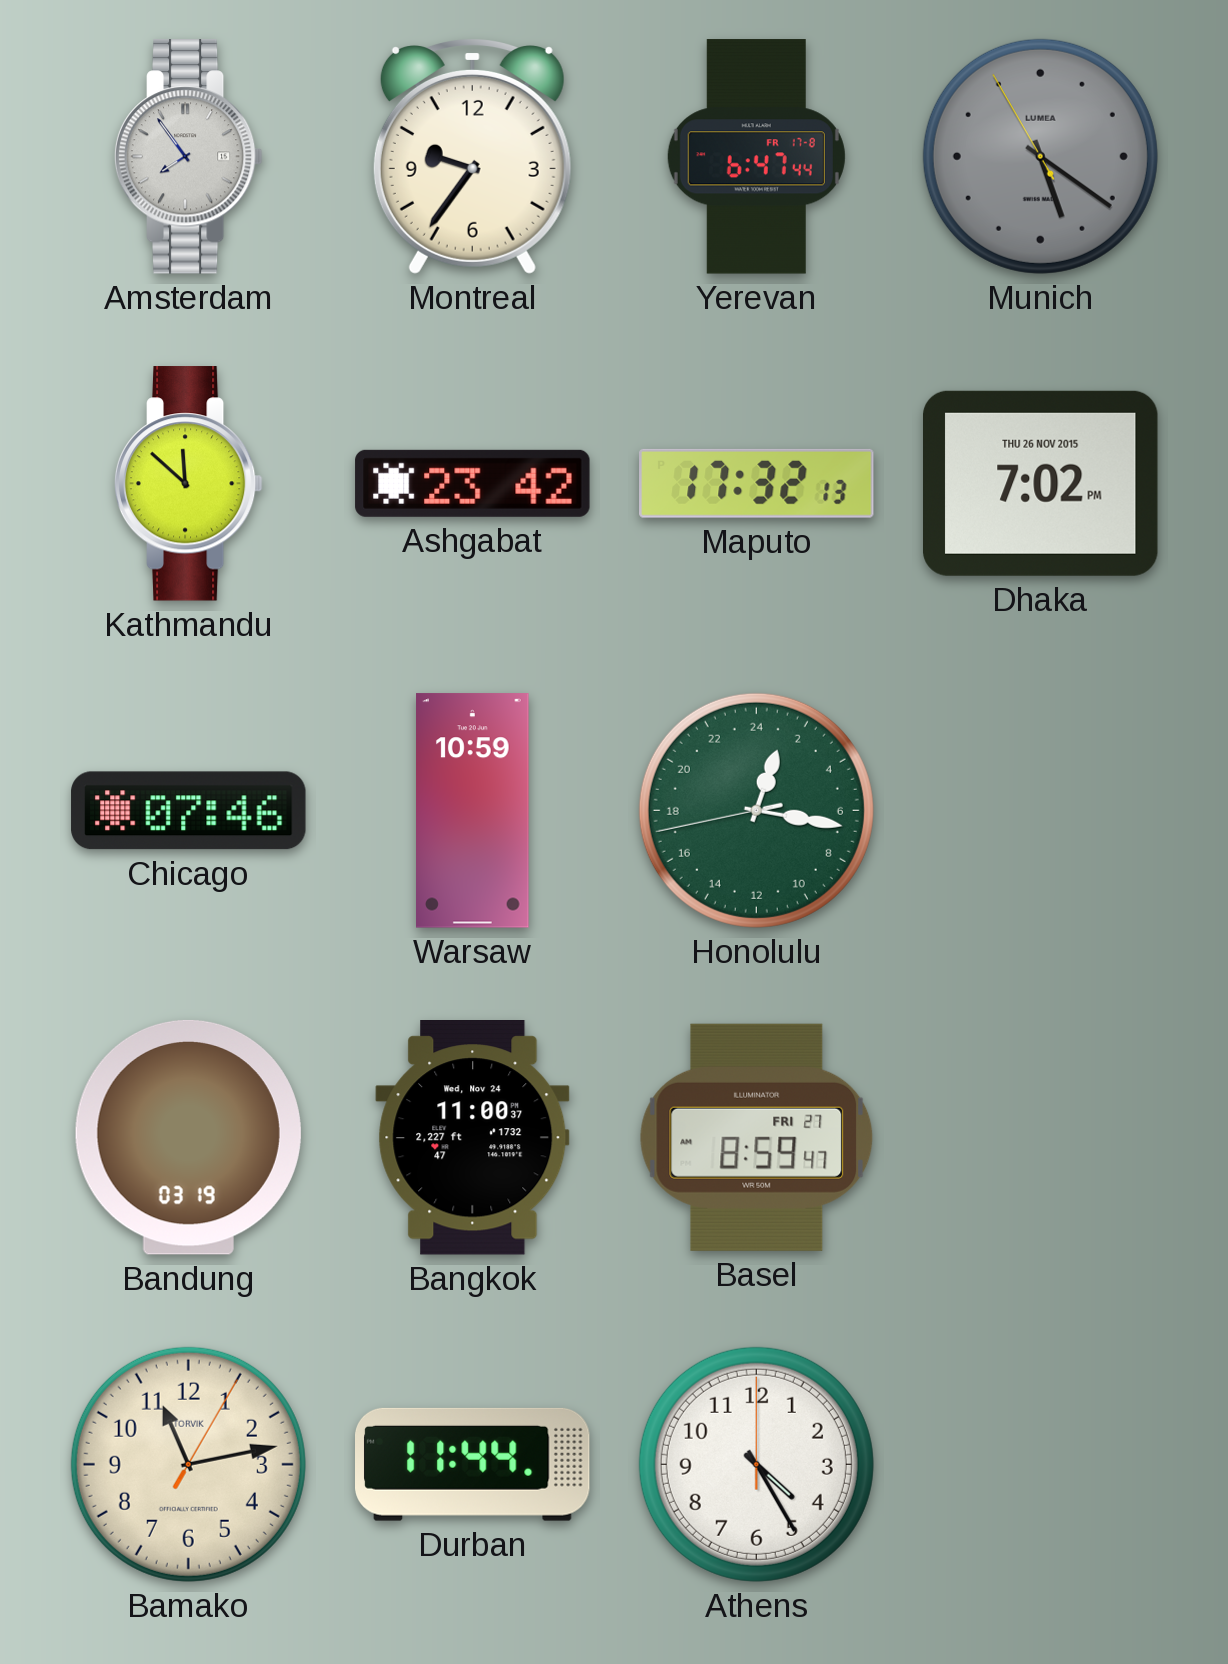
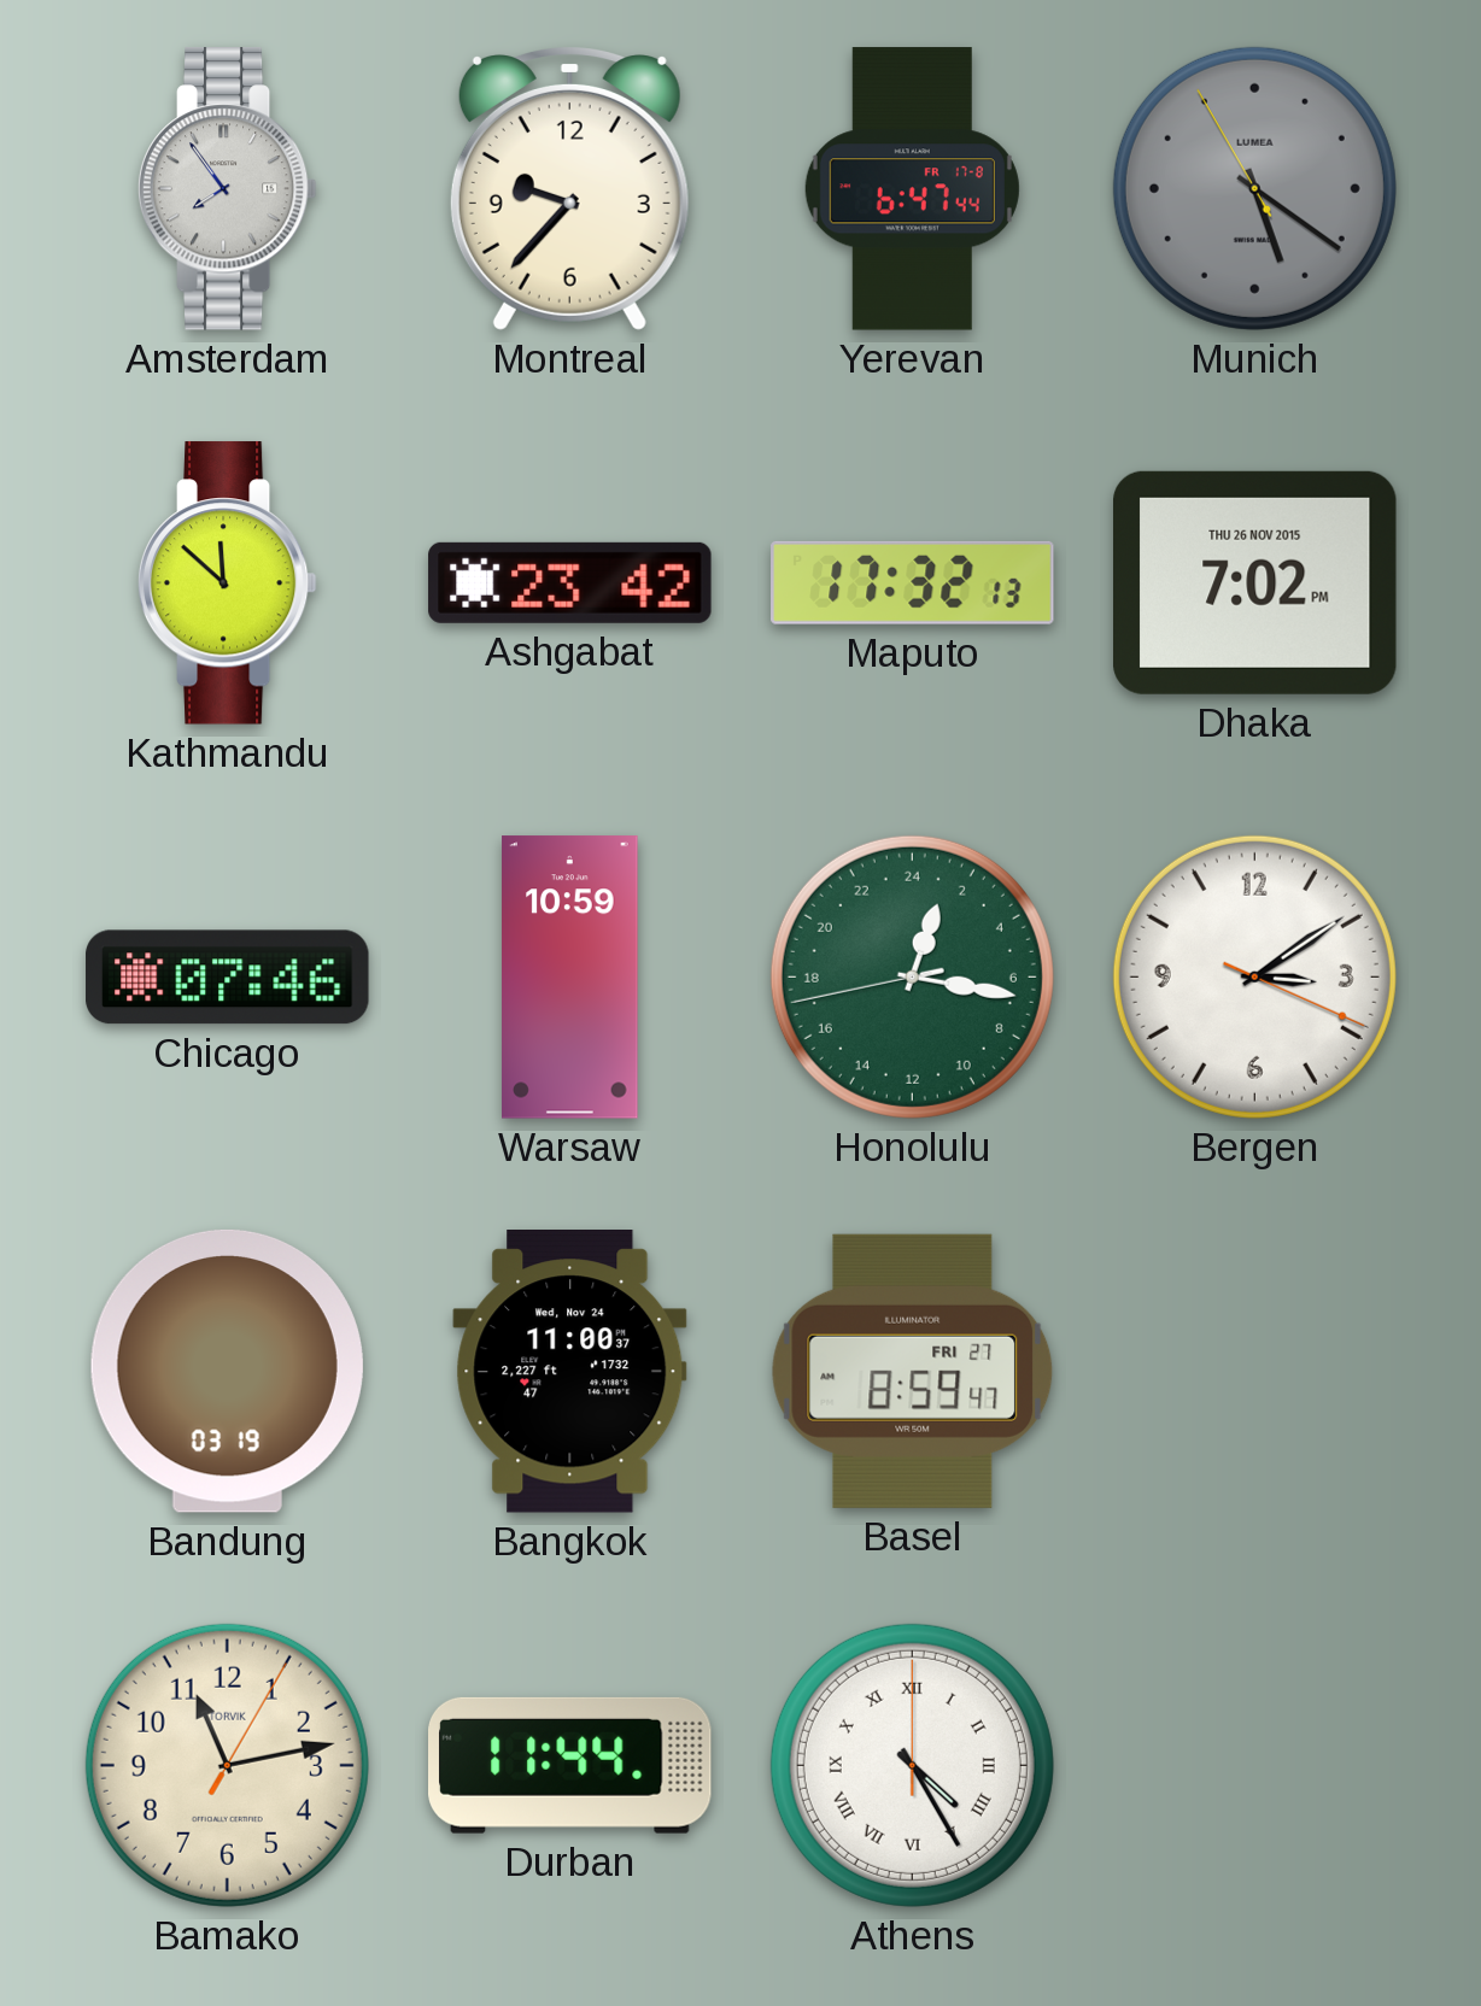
Montreal: 9:36 -> 9:37 (569, 189)
Bergen: none -> 3:09 (1254, 976)
Athens numerals: Arabic -> Roman (912, 1765)
